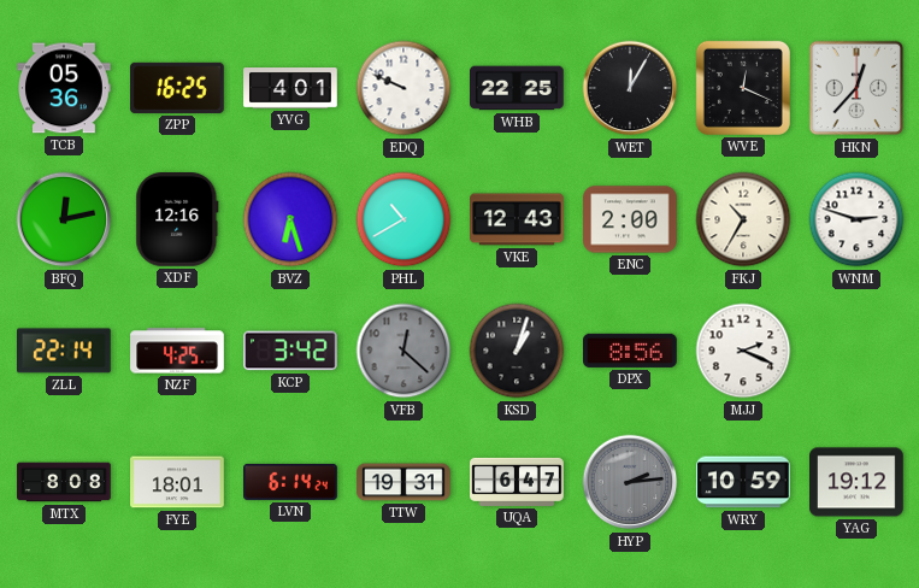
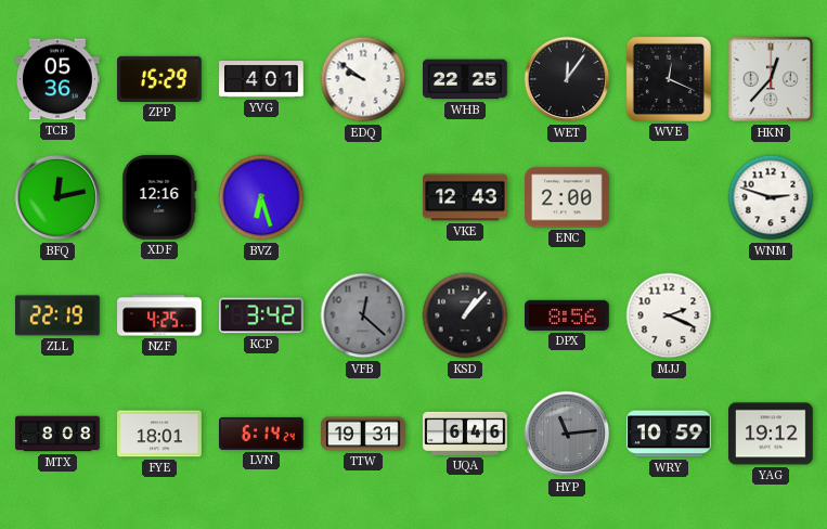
ZPP: 16:25 -> 15:29 (159, 79)
EDQ: 9:49 -> 9:51 (363, 79)
WET: 12:05 -> 12:06 (567, 79)
PHL: 10:40 -> none (403, 219)
FKJ: 10:35 -> none (743, 219)
ZLL: 22:14 -> 22:19 (59, 315)
KSD: 1:03 -> 1:07 (465, 315)
UQA: 6:47 -> 6:46 (465, 434)
HYP: 2:14 -> 11:14 (567, 434)
